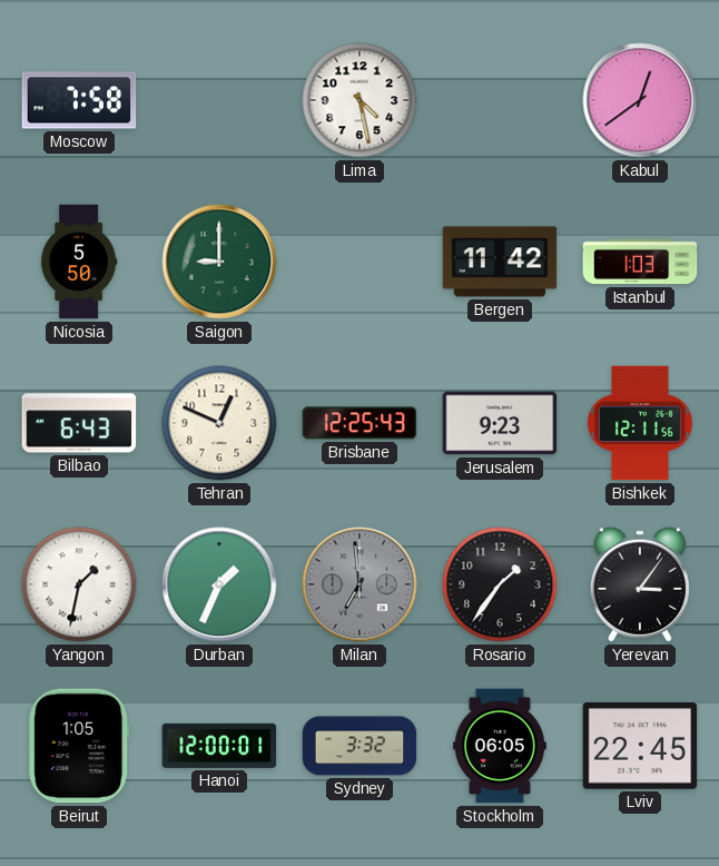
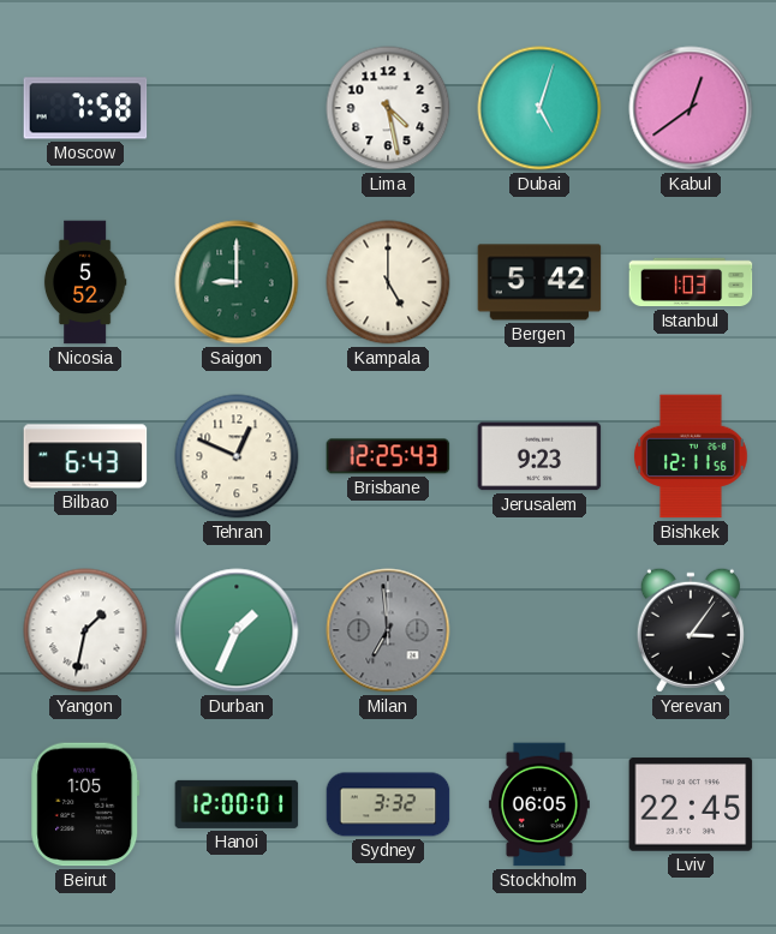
Dubai: none -> 5:03 (539, 108)
Nicosia: 5:50 -> 5:52 (85, 282)
Kampala: none -> 5:00 (388, 282)
Bergen: 11:42 -> 5:42 (539, 282)
Rosario: 1:36 -> none (500, 584)
